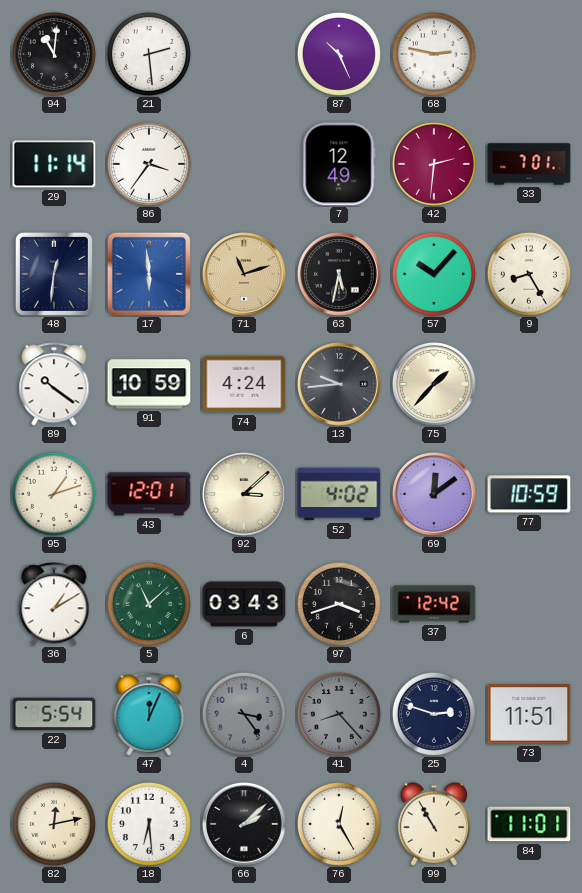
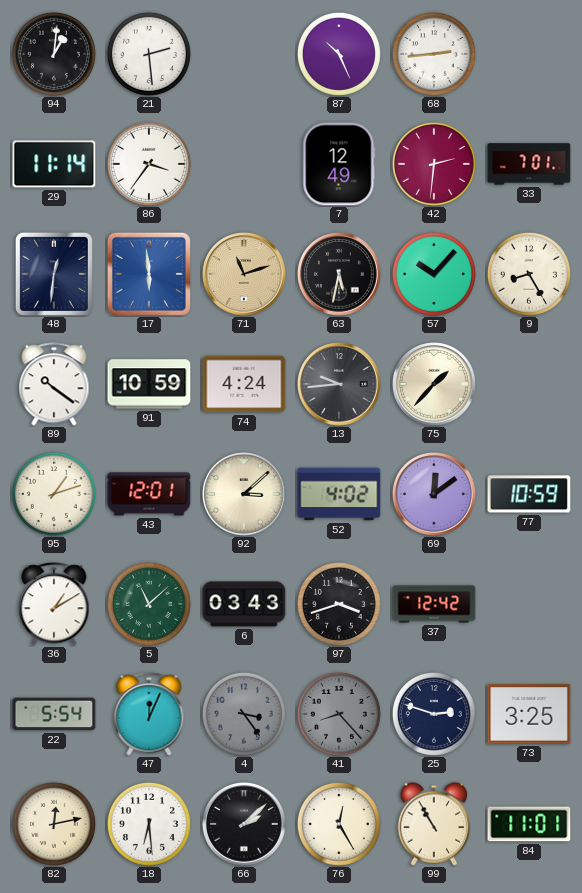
94: 11:01 -> 1:01 (54, 54)
68: 2:47 -> 2:44 (434, 54)
73: 11:51 -> 3:25 (529, 714)
